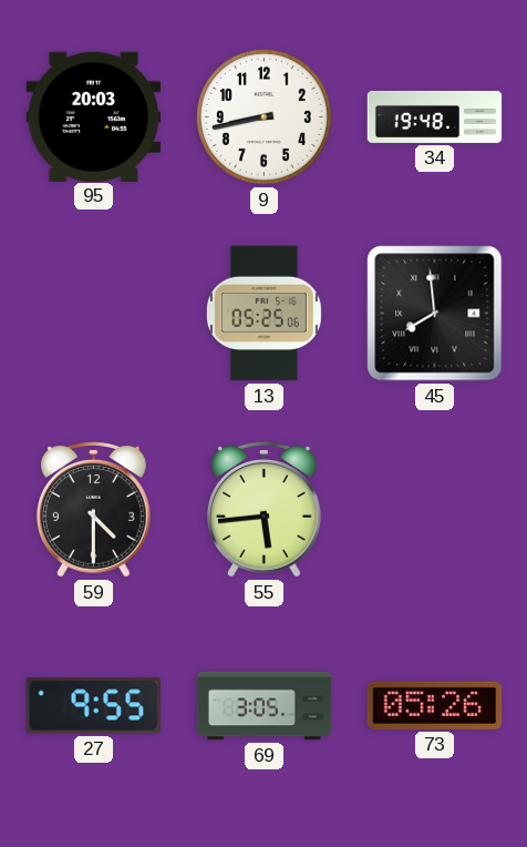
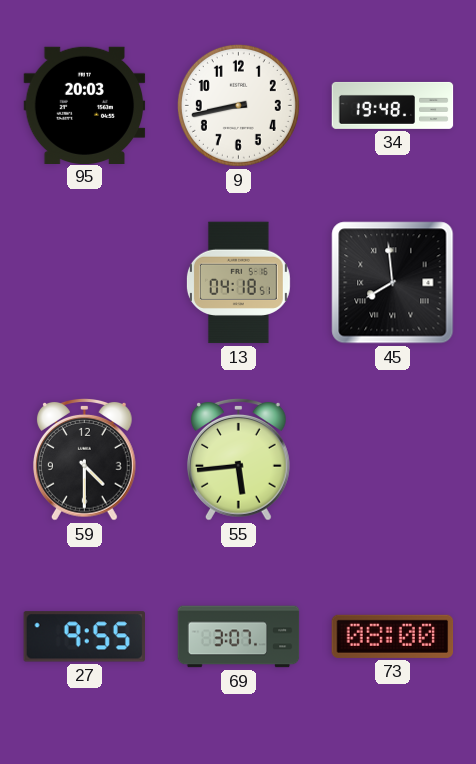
13: 05:25 -> 04:18 (238, 283)
69: 3:05 -> 3:07 (239, 637)
73: 05:26 -> 08:00 (393, 636)
